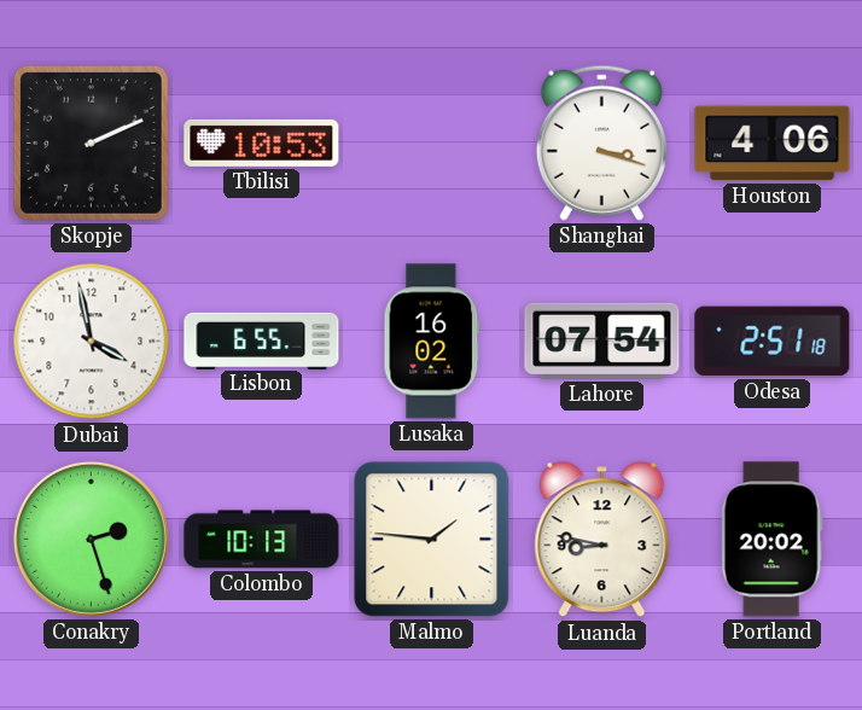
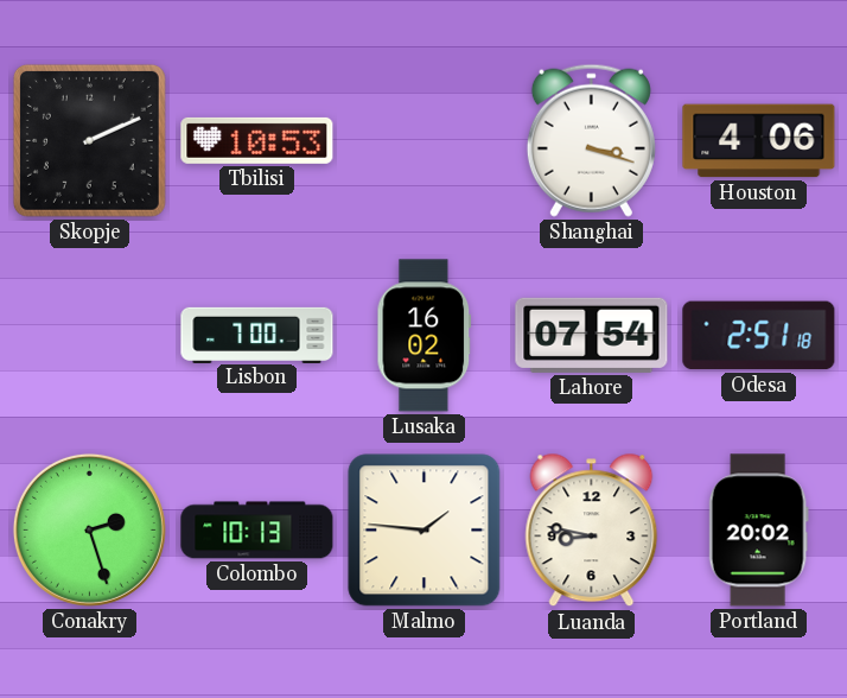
Dubai: 3:58 -> none (92, 342)
Lisbon: 6:55 -> 7:00 (257, 335)
